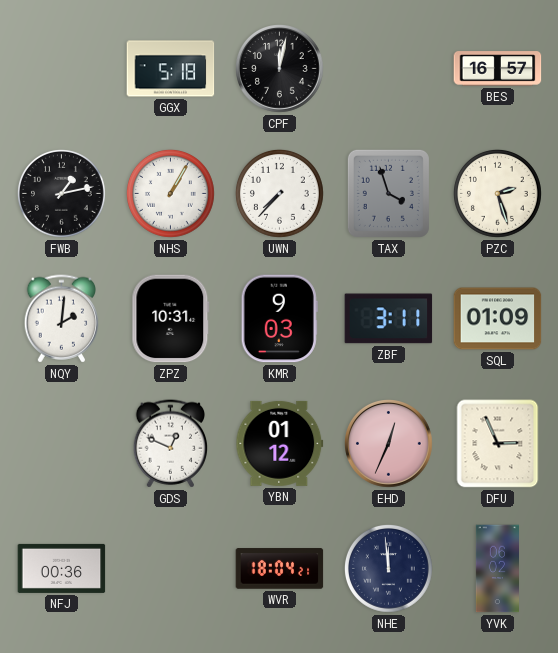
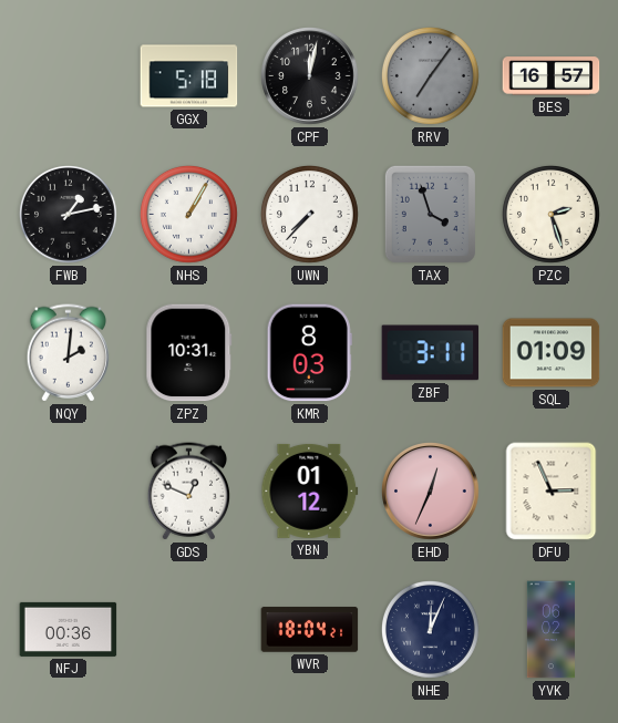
RRV: none -> 7:06 (430, 75)
KMR: 9:03 -> 8:03 (309, 353)
NHE: 11:59 -> 12:04 (430, 629)
